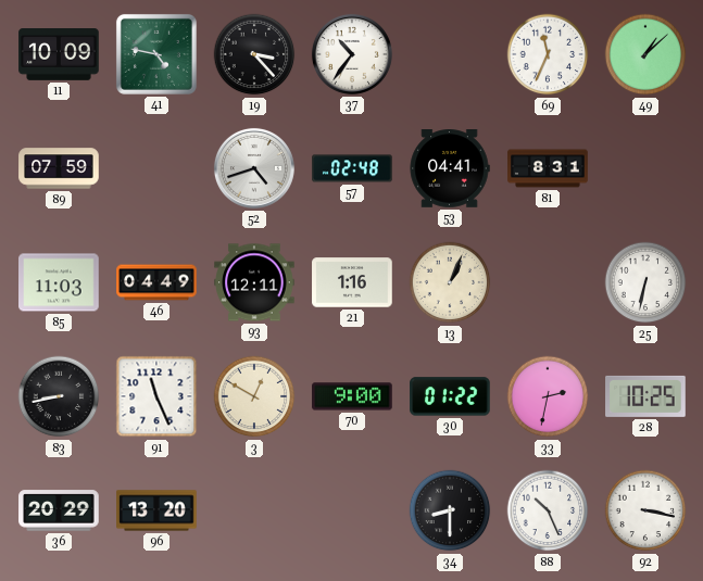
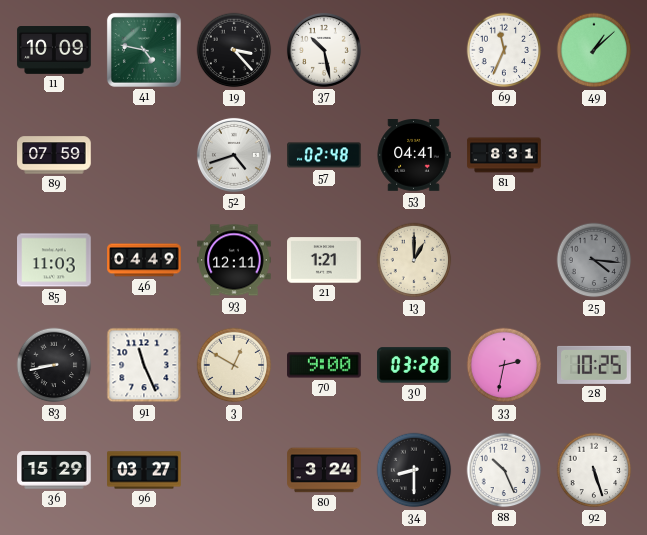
37: 10:36 -> 10:28 (324, 50)
21: 1:16 -> 1:21 (324, 260)
13: 1:04 -> 1:00 (414, 260)
25: 6:32 -> 4:16 (594, 260)
25 dial: white -> grey (594, 260)
30: 01:22 -> 03:28 (414, 365)
36: 20:29 -> 15:29 (54, 470)
96: 13:20 -> 03:27 (144, 470)
80: none -> 3:24 (324, 470)
92: 3:17 -> 5:27 (594, 470)
